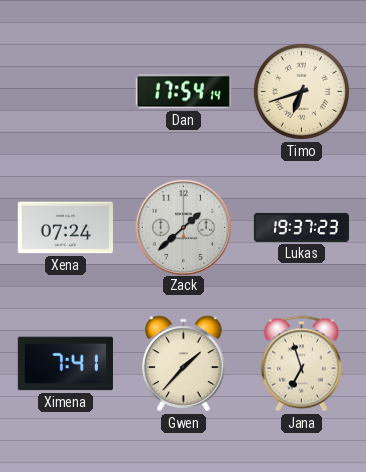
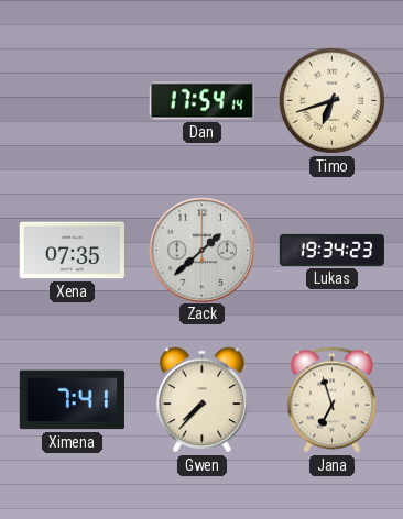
Xena: 07:24 -> 07:35 (72, 251)
Lukas: 19:37 -> 19:34 (331, 250)
Gwen: 1:37 -> 7:37 (203, 400)
